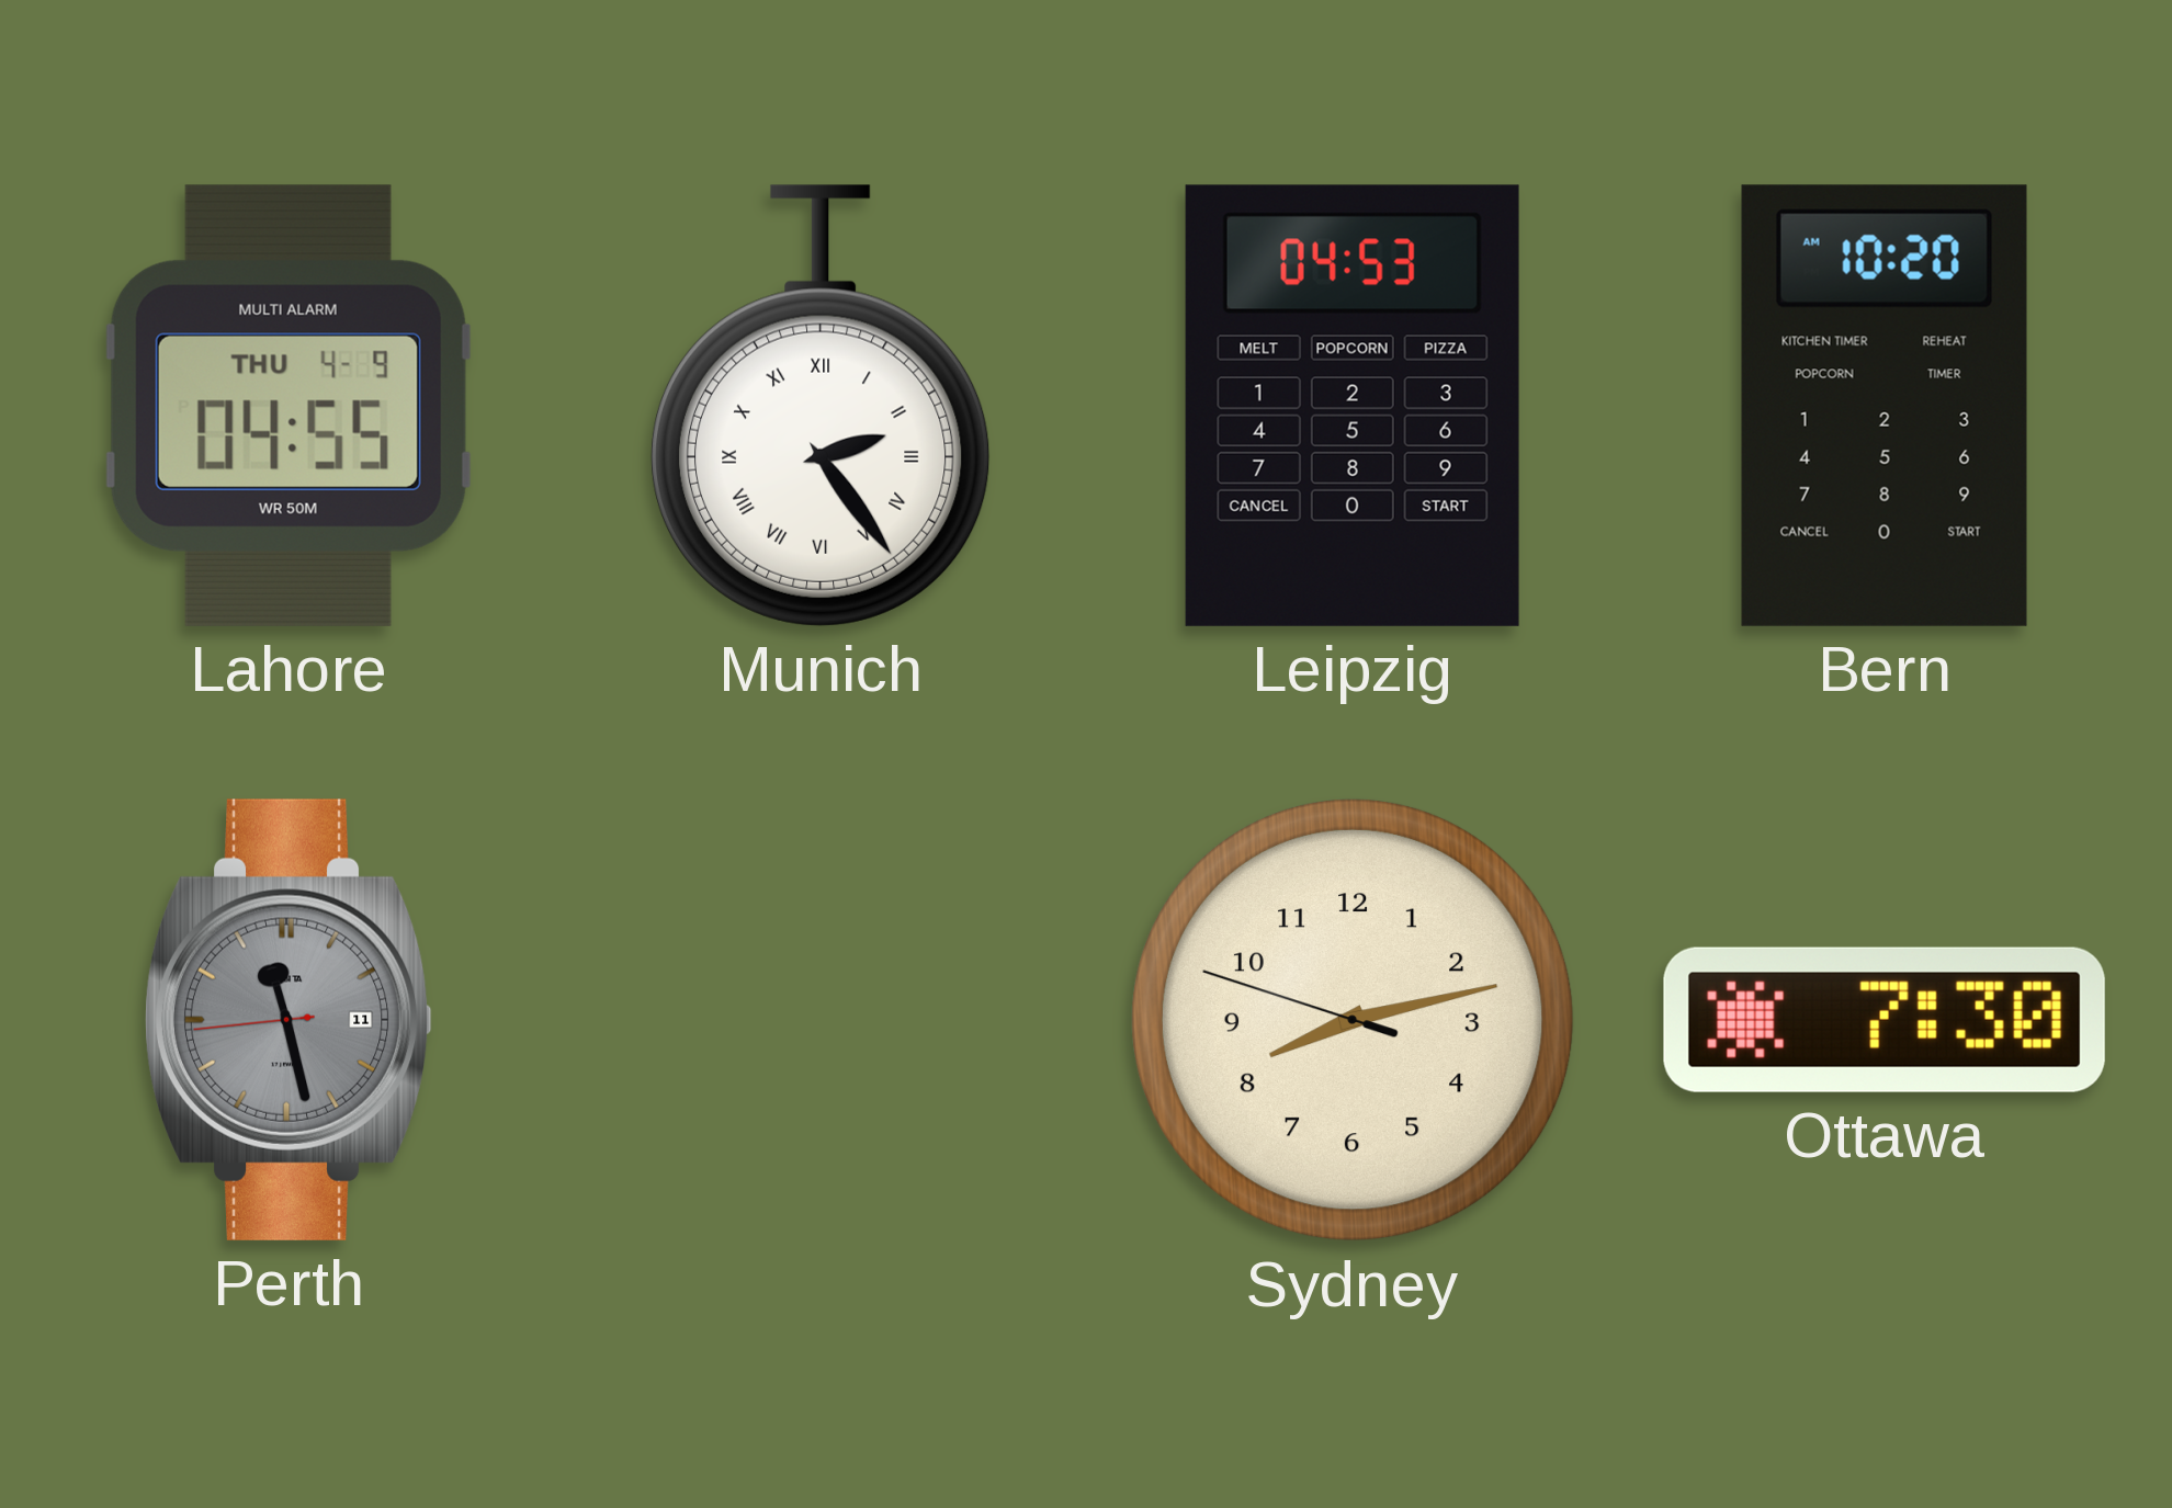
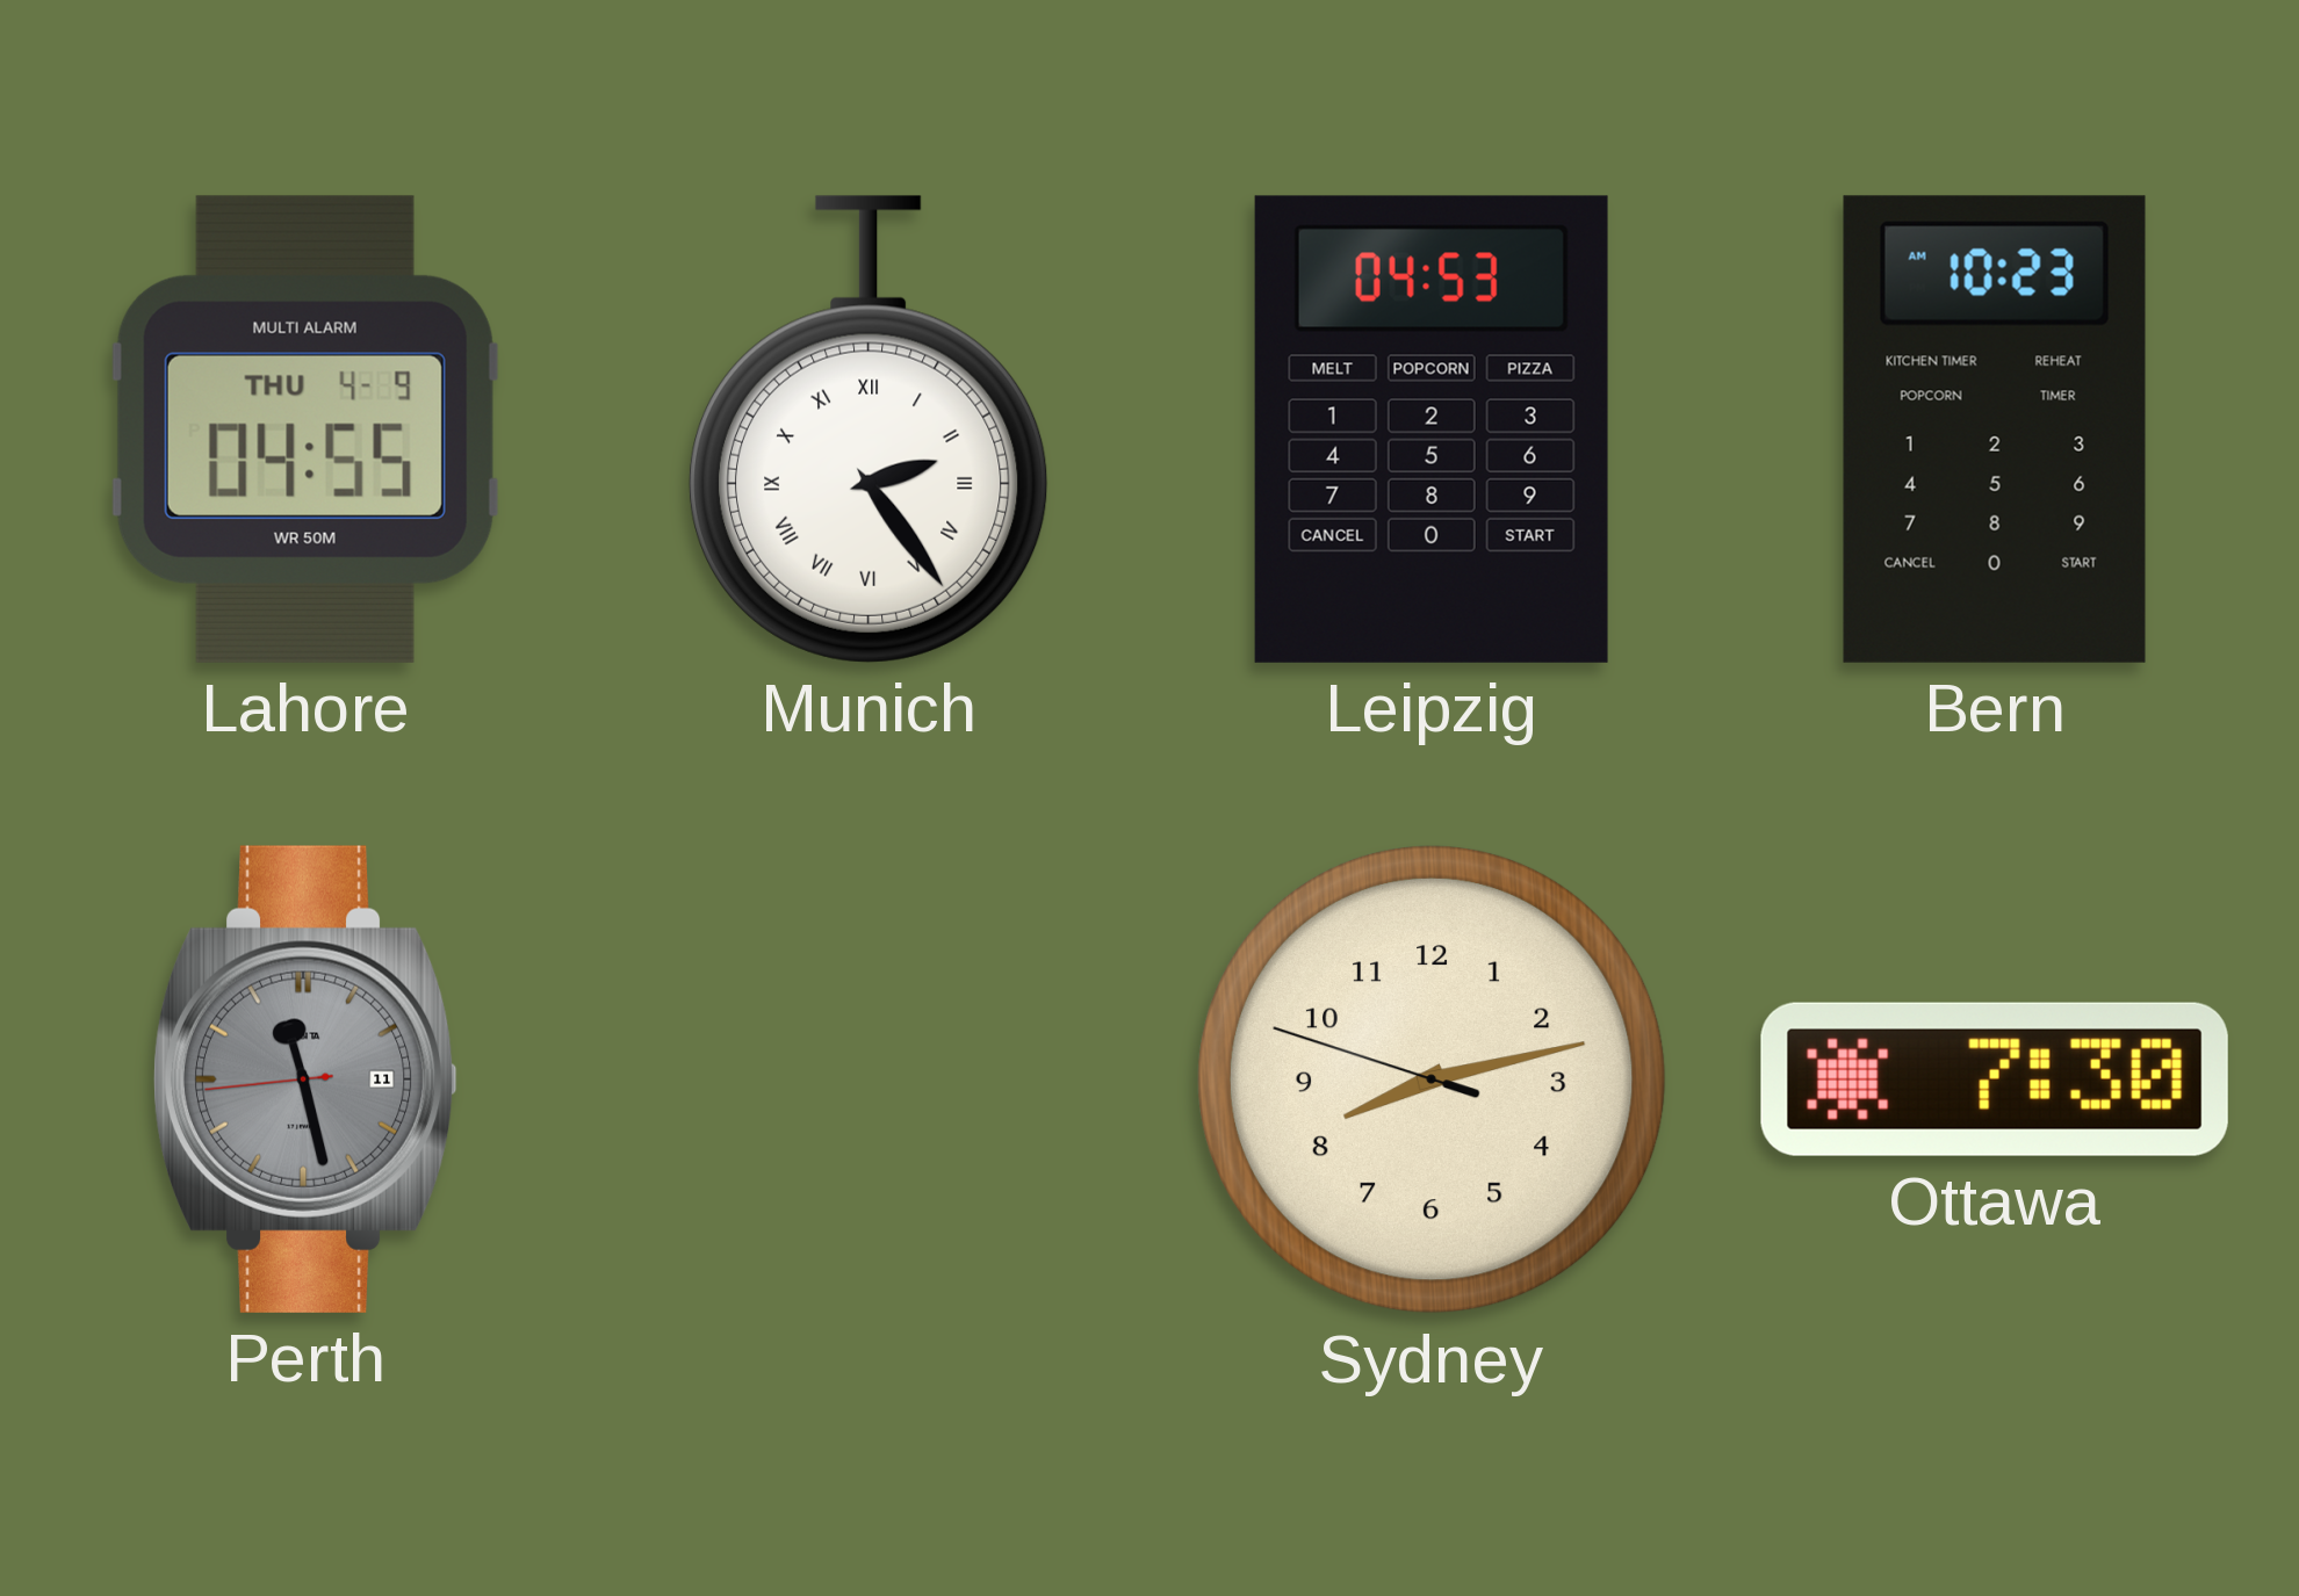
Bern: 10:20 -> 10:23 (1995, 429)
